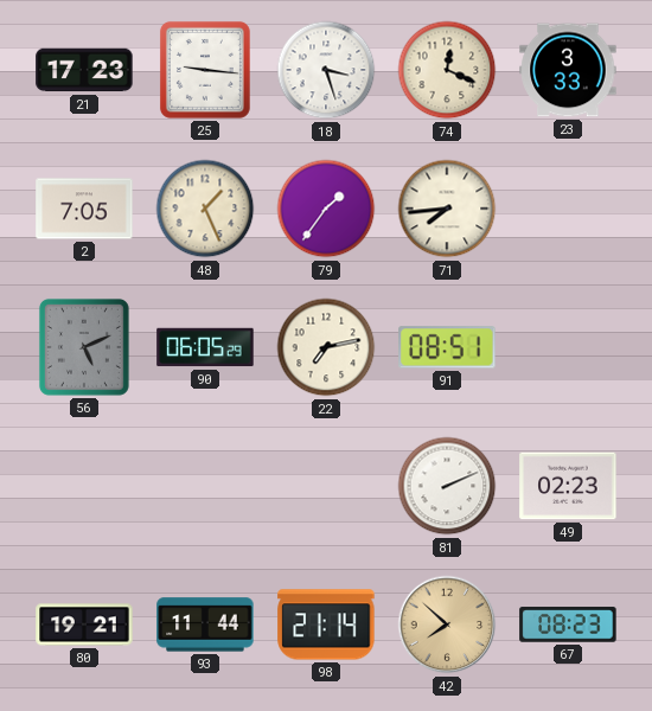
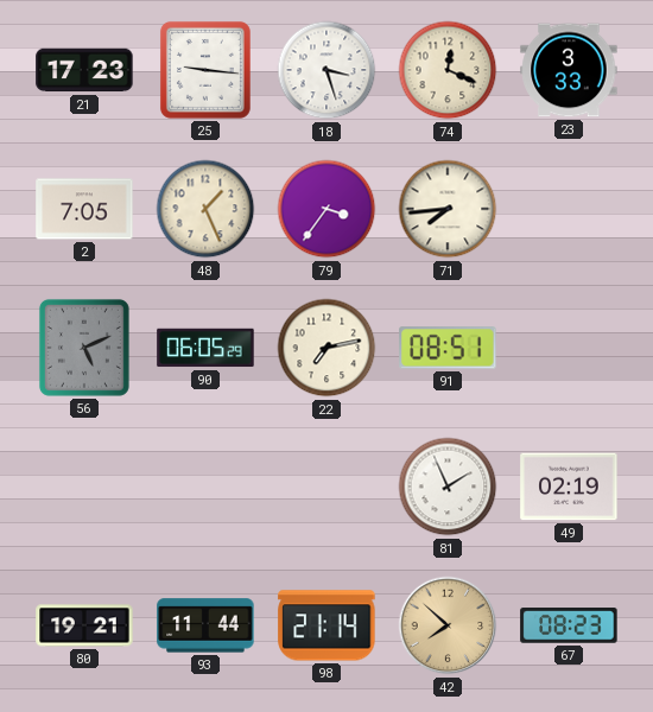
79: 1:36 -> 3:36 (326, 209)
81: 2:11 -> 1:56 (448, 487)
49: 02:23 -> 02:19 (569, 487)
